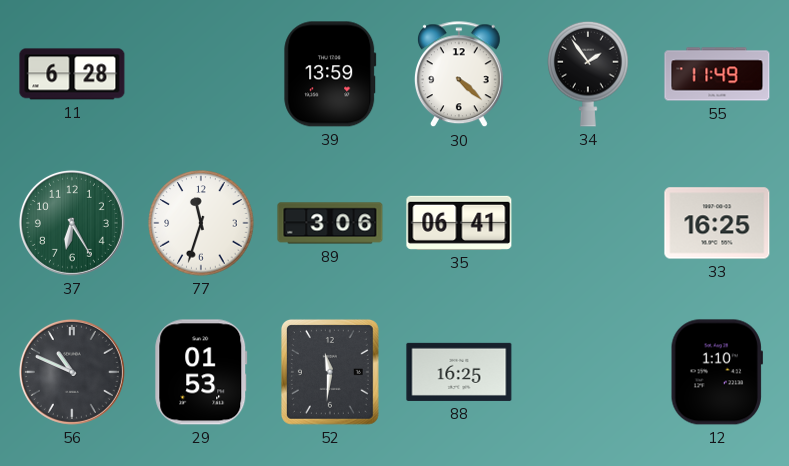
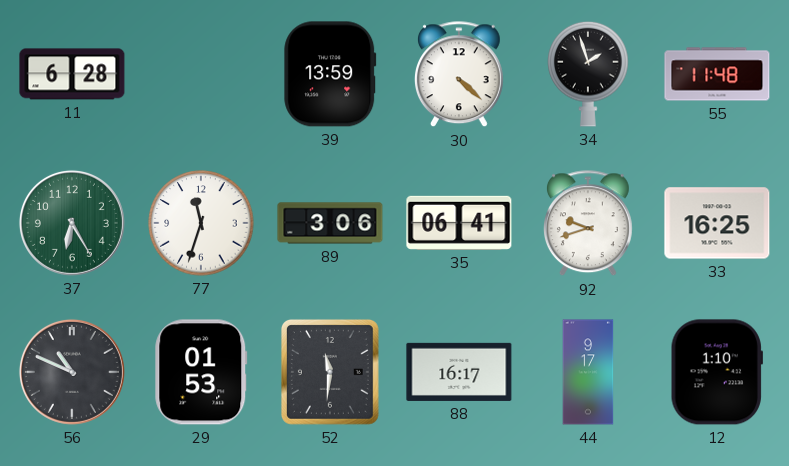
34: 1:54 -> 1:57 (588, 74)
55: 11:49 -> 11:48 (717, 74)
92: none -> 9:42 (588, 224)
88: 16:25 -> 16:17 (459, 372)
44: none -> 9:17 (588, 372)
